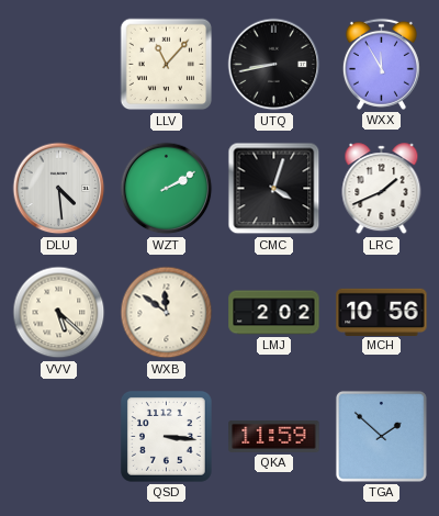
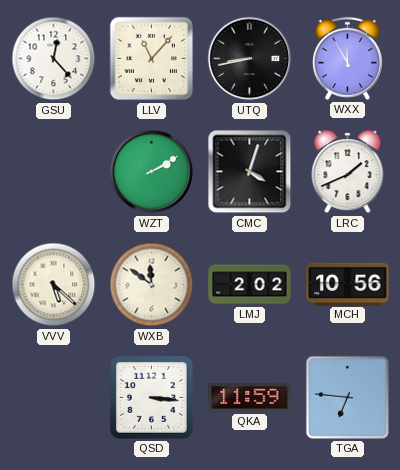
GSU: none -> 12:23 (54, 59)
DLU: 4:29 -> none (59, 189)
TGA: 1:52 -> 6:46 (347, 397)
